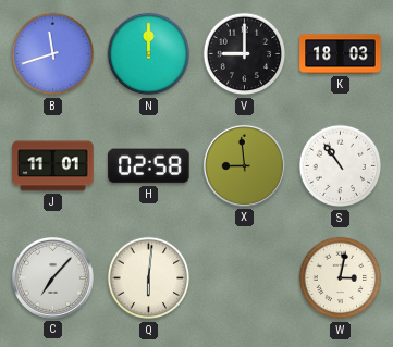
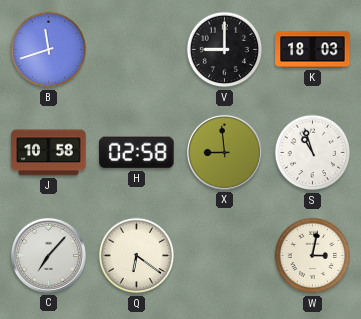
N: 12:00 -> none (149, 54)
J: 11:01 -> 10:58 (49, 153)
S: 10:54 -> 10:57 (313, 153)
Q: 6:01 -> 6:21 (137, 256)
